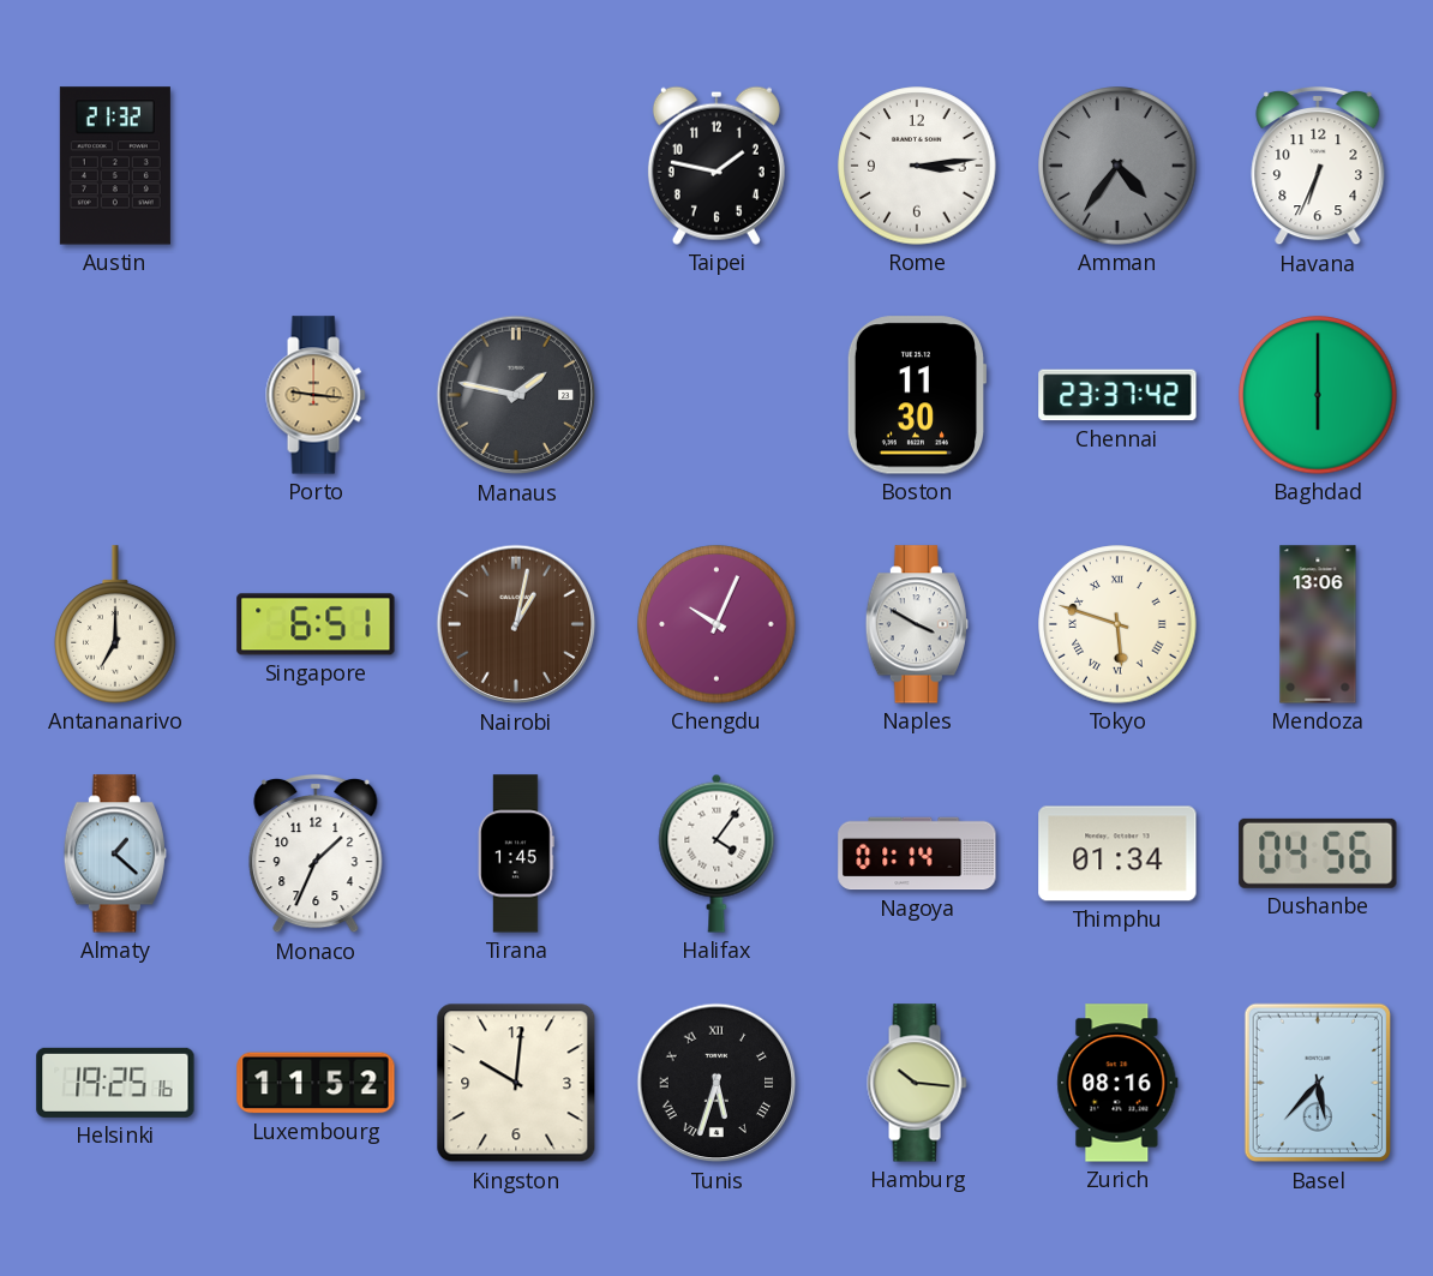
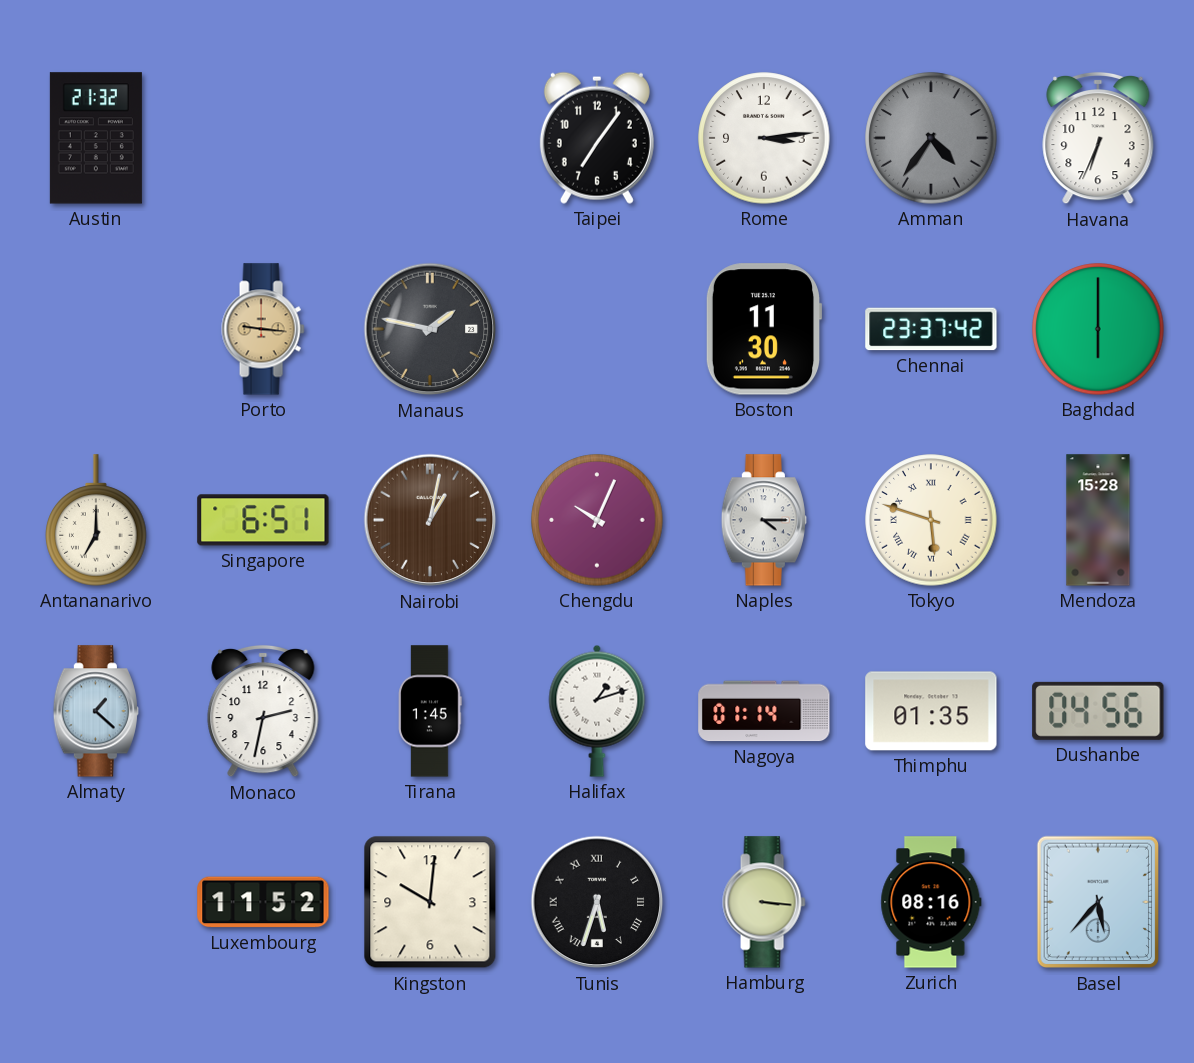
Taipei: 1:47 -> 7:06 (597, 138)
Naples: 3:50 -> 4:15 (764, 520)
Mendoza: 13:06 -> 15:28 (1098, 520)
Monaco: 1:34 -> 2:32 (263, 711)
Halifax: 4:06 -> 1:12 (597, 711)
Thimphu: 01:34 -> 01:35 (931, 711)
Helsinki: 19:25 -> none (115, 1083)
Hamburg: 10:16 -> 3:16 (764, 902)
